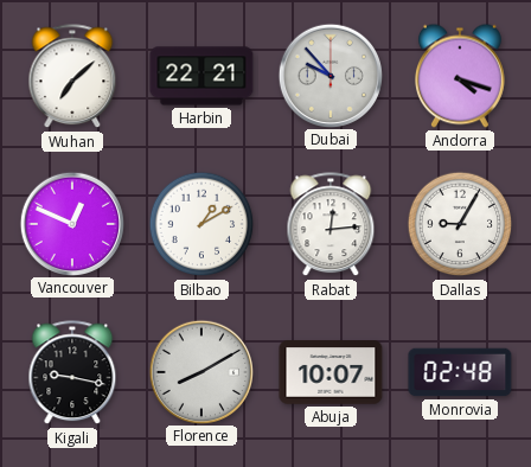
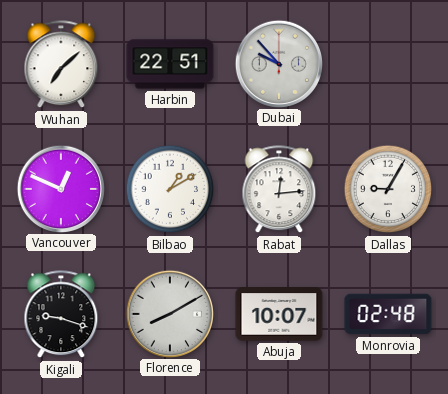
Harbin: 22:21 -> 22:51 (170, 64)
Andorra: 4:18 -> none (460, 76)
Kigali: 9:17 -> 9:18 (61, 315)
